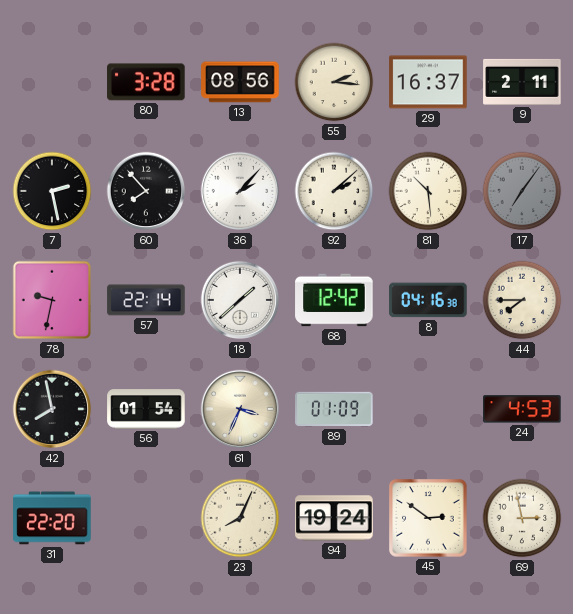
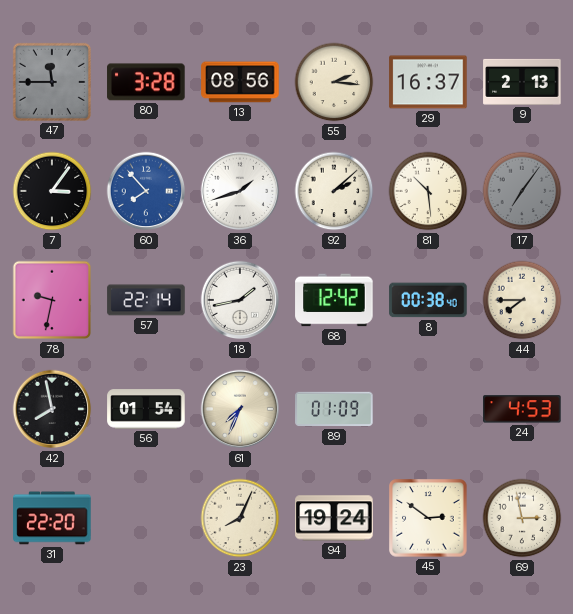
47: none -> 11:45 (52, 82)
9: 2:11 -> 2:13 (522, 82)
7: 2:28 -> 3:06 (52, 191)
60 dial: black -> blue (146, 191)
36: 2:07 -> 1:42 (240, 191)
18: 1:38 -> 1:43 (240, 300)
8: 04:16 -> 00:38 (428, 300)
61: 3:34 -> 7:34 (240, 409)
